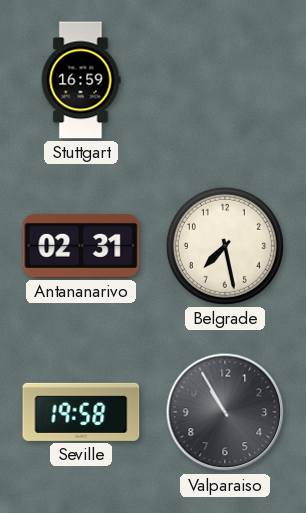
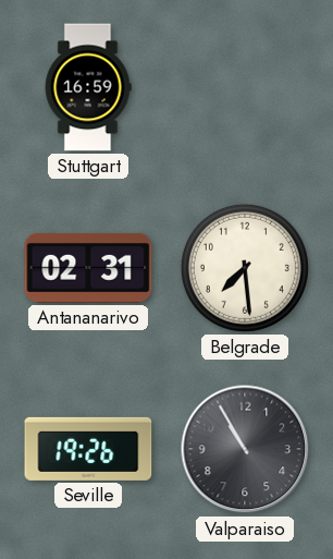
Belgrade: 7:28 -> 7:29 (245, 268)
Seville: 19:58 -> 19:26 (88, 449)
